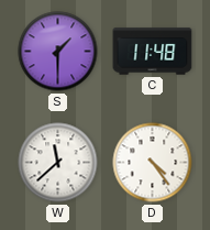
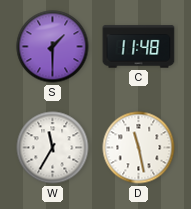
W: 11:38 -> 11:35 (53, 148)
D: 4:24 -> 11:28 (139, 148)
